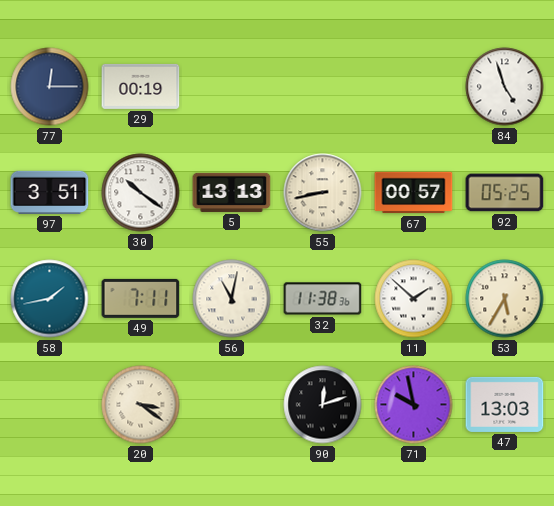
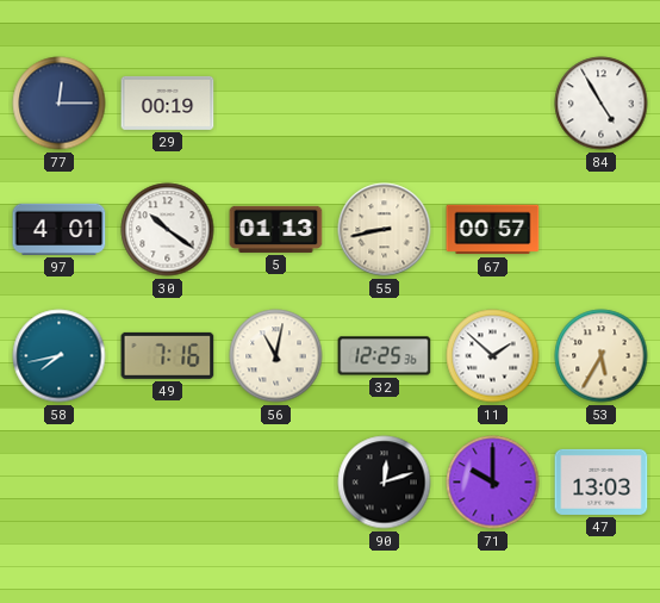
84: 4:57 -> 4:55 (602, 104)
97: 3:51 -> 4:01 (60, 229)
5: 13:13 -> 01:13 (276, 229)
92: 05:25 -> none (505, 193)
58: 1:43 -> 7:43 (60, 356)
49: 7:11 -> 7:16 (168, 355)
32: 11:38 -> 12:25 (385, 356)
20: 3:21 -> none (141, 405)
71: 9:58 -> 10:00 (493, 483)
